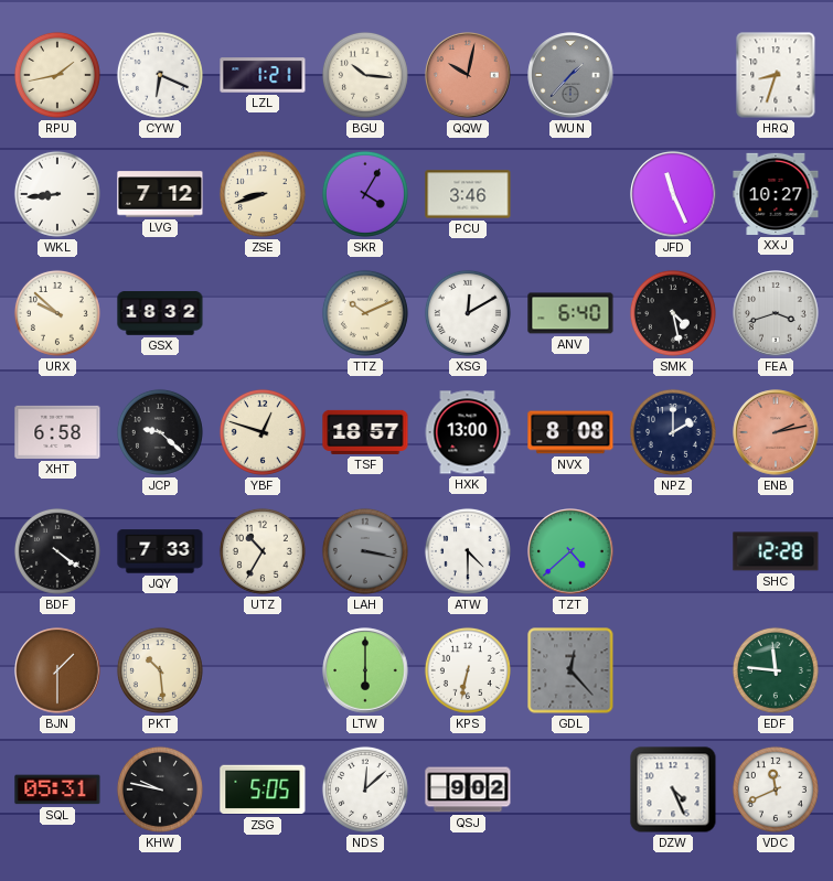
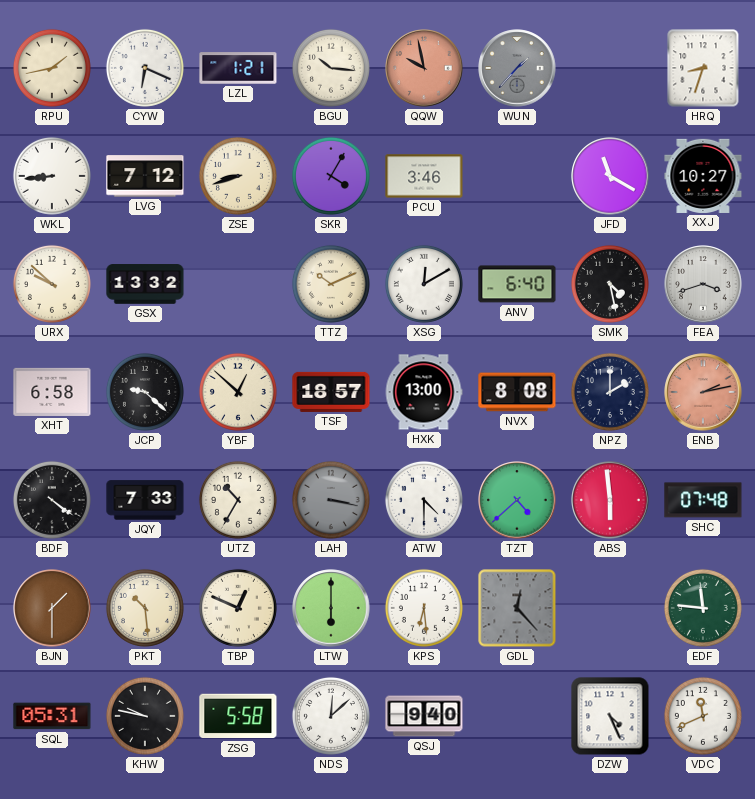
QQW: 10:02 -> 9:58 (424, 68)
JFD: 11:26 -> 11:20 (610, 176)
GSX: 18:32 -> 13:32 (145, 284)
YBF: 12:48 -> 12:52 (238, 392)
ABS: none -> 5:59 (610, 500)
SHC: 12:28 -> 07:48 (703, 500)
TBP: none -> 12:49 (238, 608)
KPS: 6:32 -> 6:29 (424, 608)
ZSG: 5:05 -> 5:58 (238, 716)
QSJ: 9:02 -> 9:40 (424, 716)
